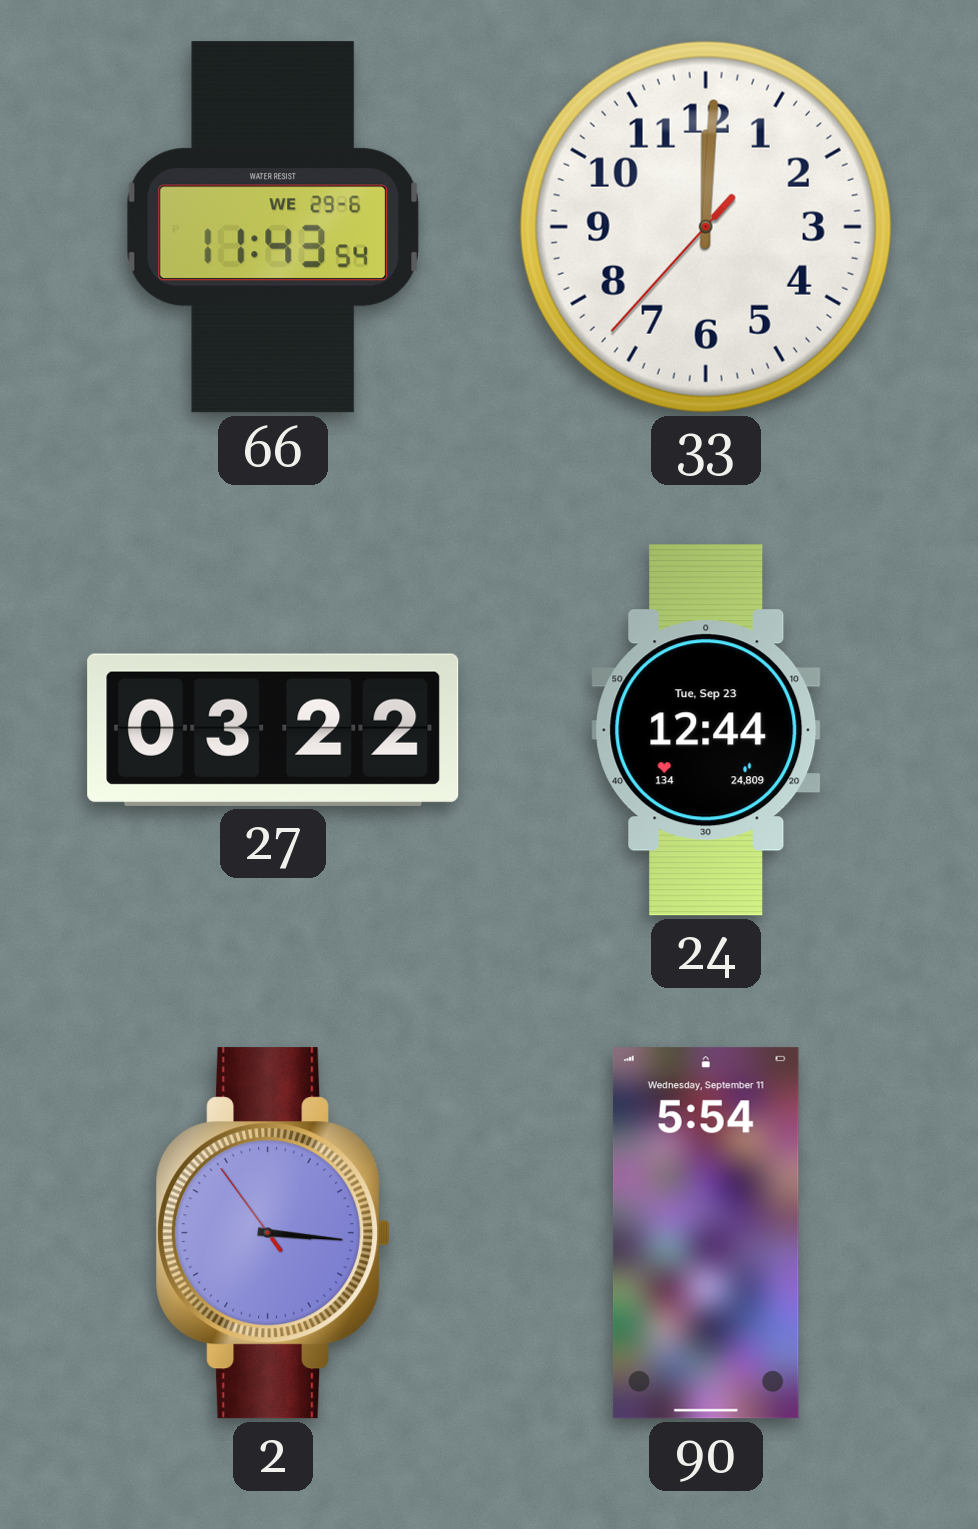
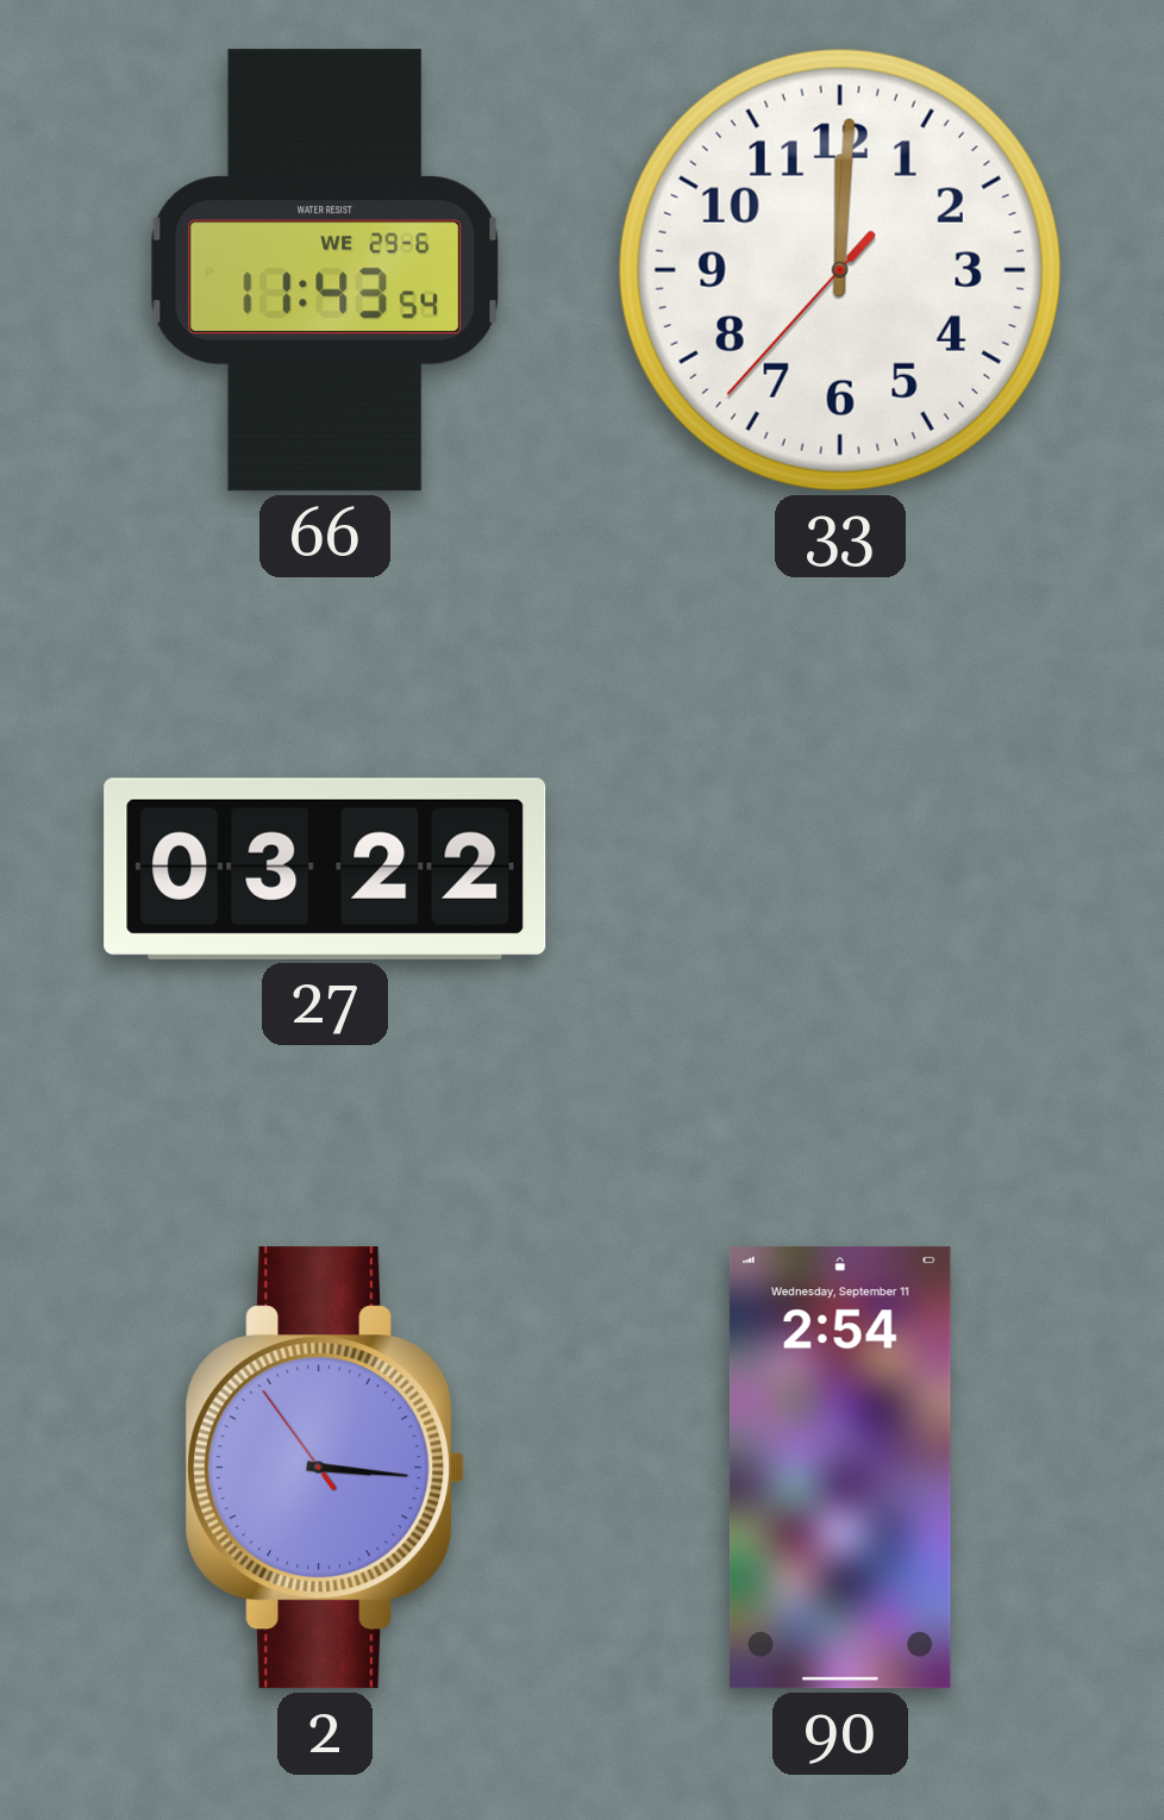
24: 12:44 -> none (706, 730)
90: 5:54 -> 2:54 (840, 1468)
